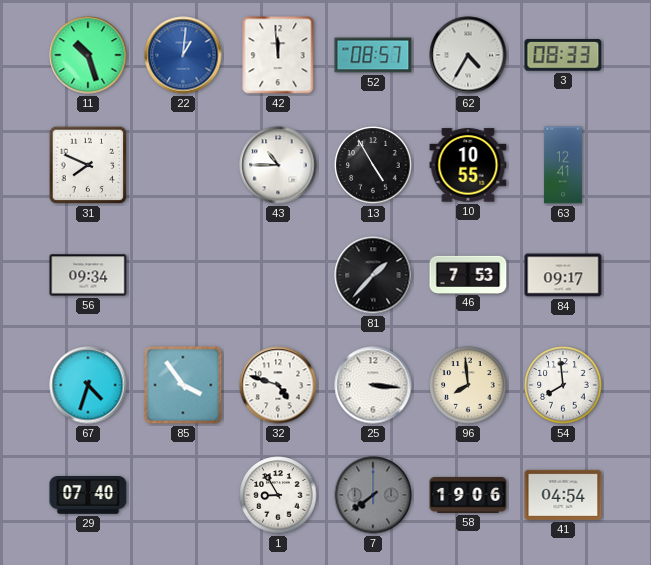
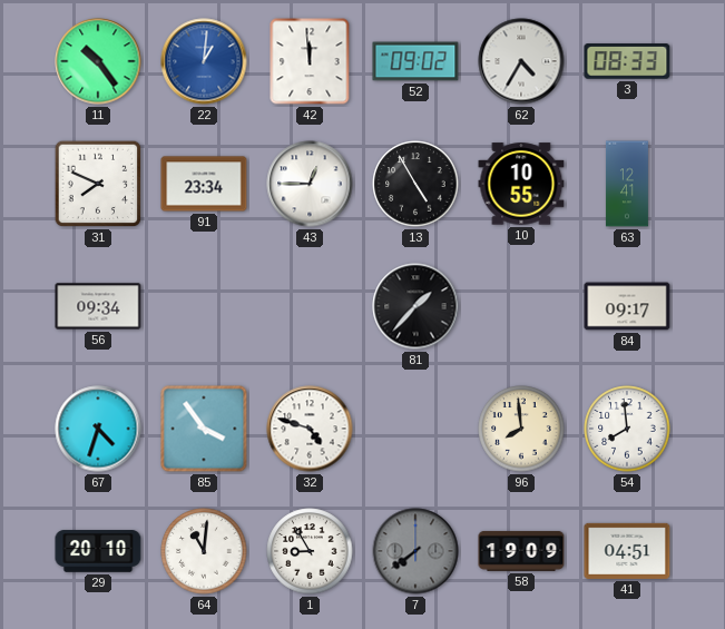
11: 10:27 -> 10:24 (98, 61)
52: 08:57 -> 09:02 (415, 61)
91: none -> 23:34 (204, 184)
43: 10:45 -> 12:45 (310, 184)
46: 7:53 -> none (468, 274)
25: 3:16 -> none (373, 385)
29: 07:40 -> 20:10 (98, 551)
64: none -> 11:01 (204, 551)
58: 19:06 -> 19:09 (521, 551)
41: 04:54 -> 04:51 (627, 551)
